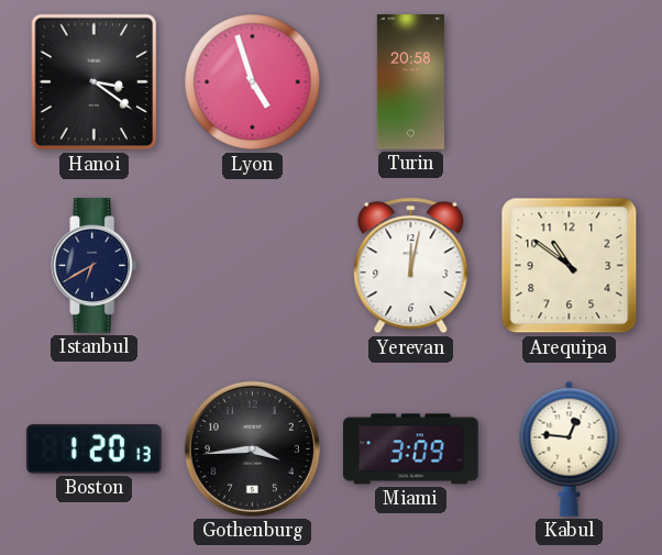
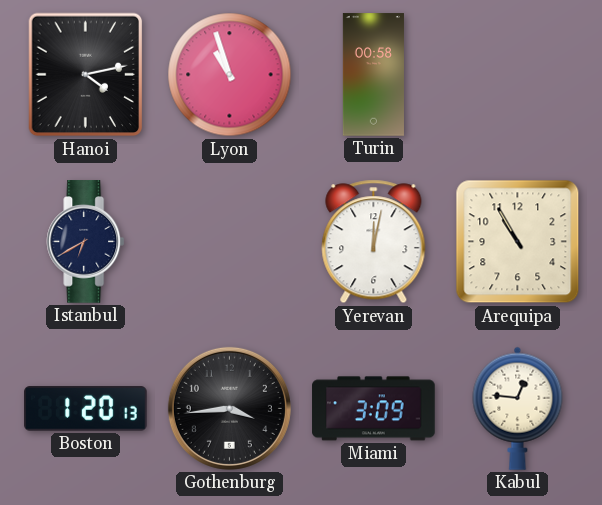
Hanoi: 3:21 -> 4:13 (86, 75)
Lyon: 4:57 -> 10:57 (230, 75)
Turin: 20:58 -> 00:58 (373, 75)
Arequipa: 10:51 -> 10:55 (518, 242)
